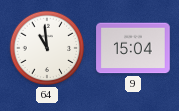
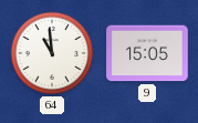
9: 15:04 -> 15:05 (147, 53)
